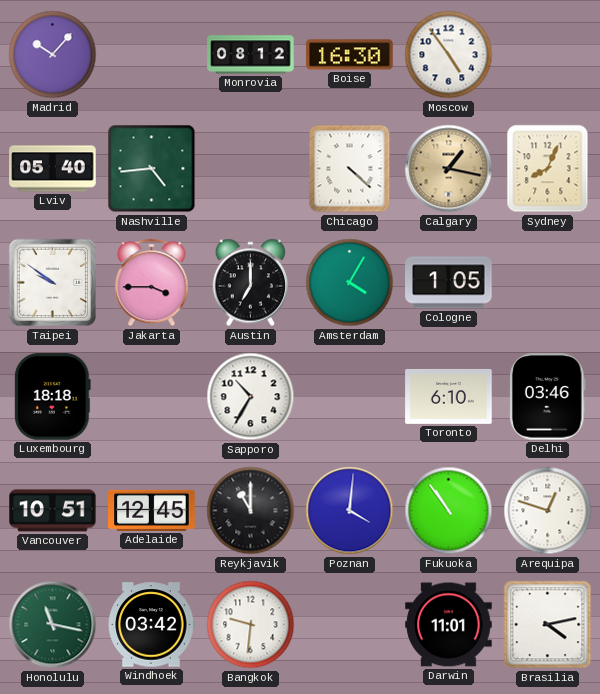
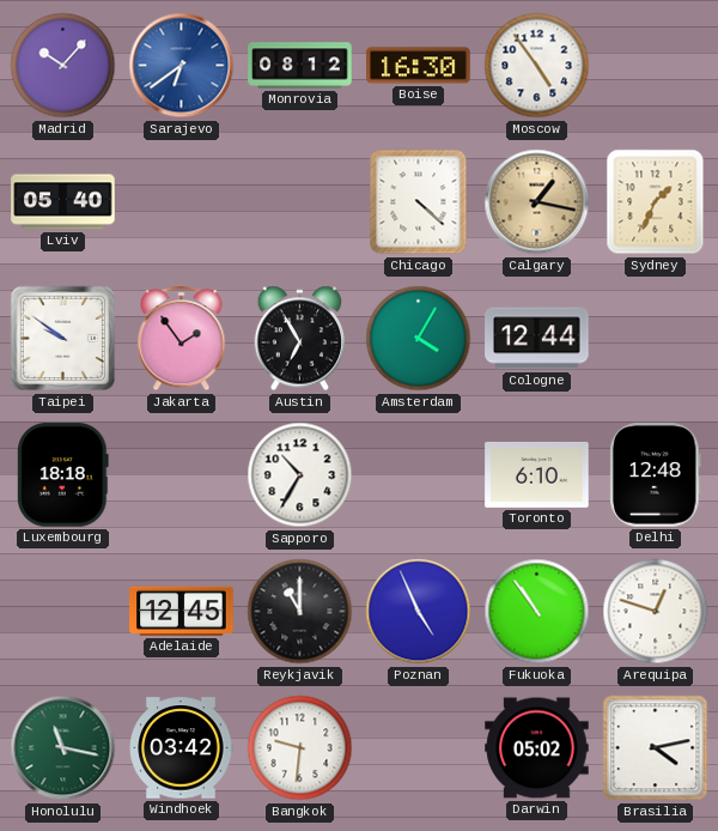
Sarajevo: none -> 6:39 (182, 66)
Nashville: 4:44 -> none (152, 169)
Sydney: 8:04 -> 1:34 (656, 202)
Jakarta: 3:45 -> 1:54 (182, 339)
Austin: 7:00 -> 6:55 (300, 339)
Cologne: 1:05 -> 12:44 (537, 339)
Delhi: 03:46 -> 12:48 (656, 475)
Vancouver: 10:51 -> none (53, 511)
Poznan: 4:01 -> 4:56 (419, 612)
Darwin: 11:01 -> 05:02 (537, 748)
